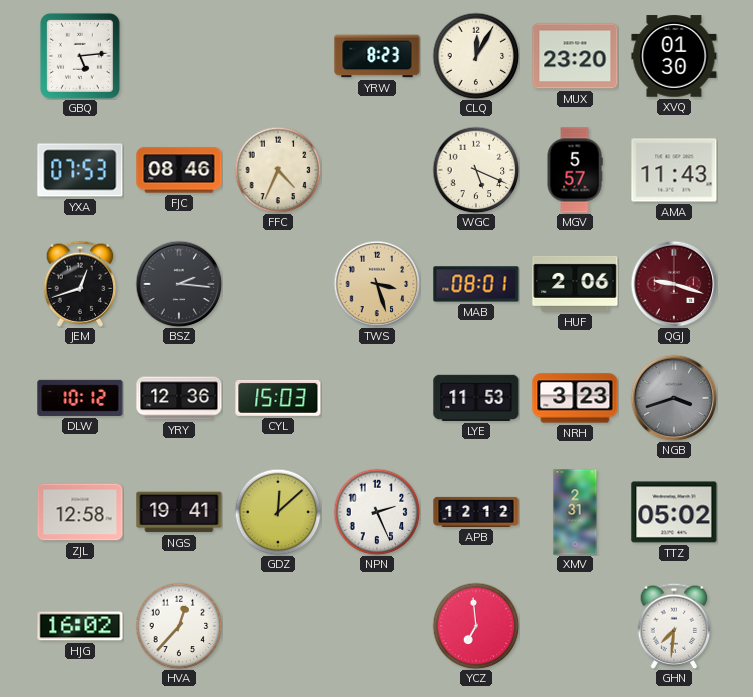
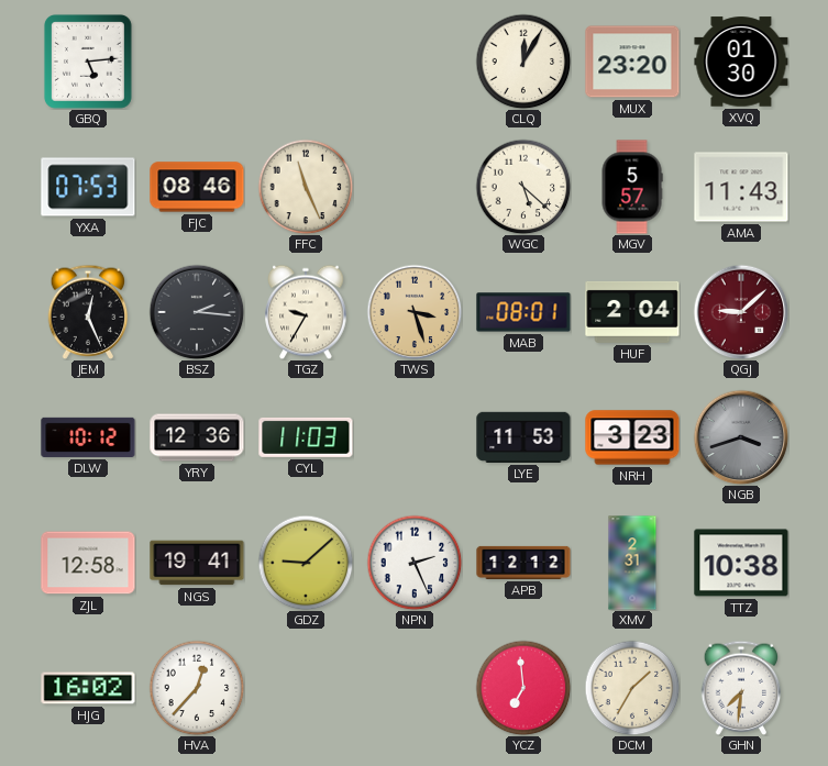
YRW: 8:23 -> none (377, 56)
FFC: 4:34 -> 11:26 (306, 187)
WGC: 5:19 -> 5:22 (523, 187)
JEM: 12:42 -> 12:26 (88, 312)
TGZ: none -> 9:35 (306, 312)
HUF: 2:06 -> 2:04 (632, 312)
QGJ: 9:18 -> 9:08 (741, 312)
CYL: 15:03 -> 11:03 (306, 437)
GDZ: 12:08 -> 9:08 (306, 563)
TTZ: 05:02 -> 10:38 (741, 563)
DCM: none -> 1:35 (632, 688)
